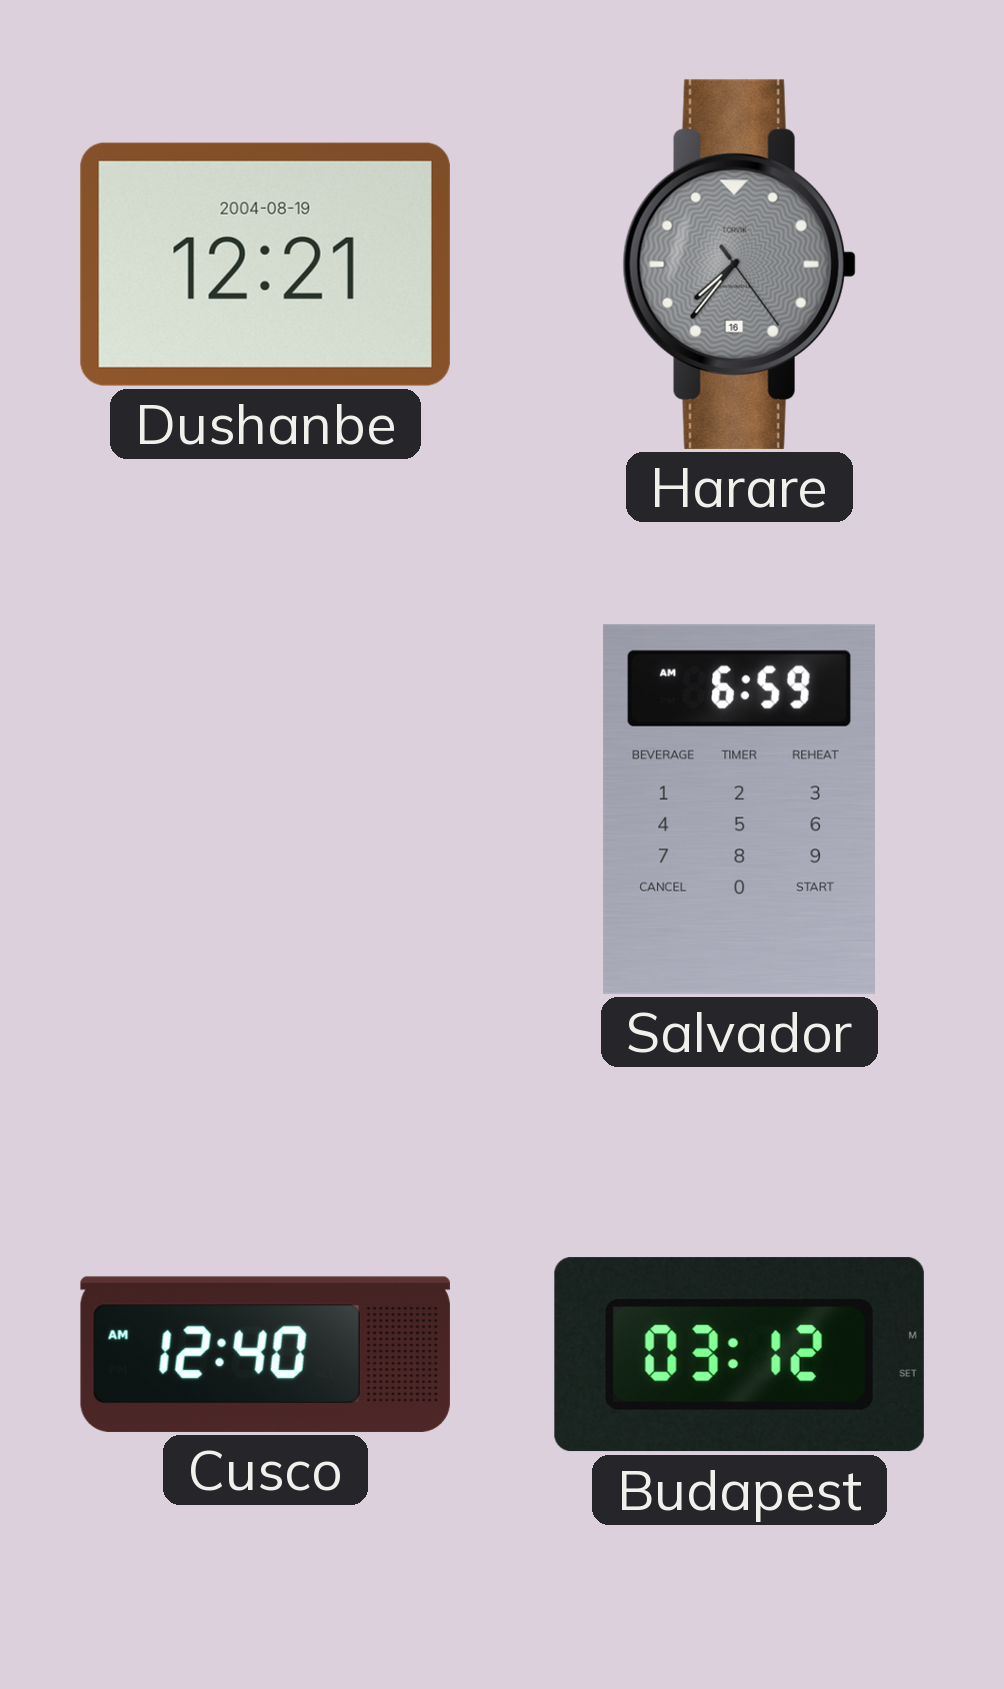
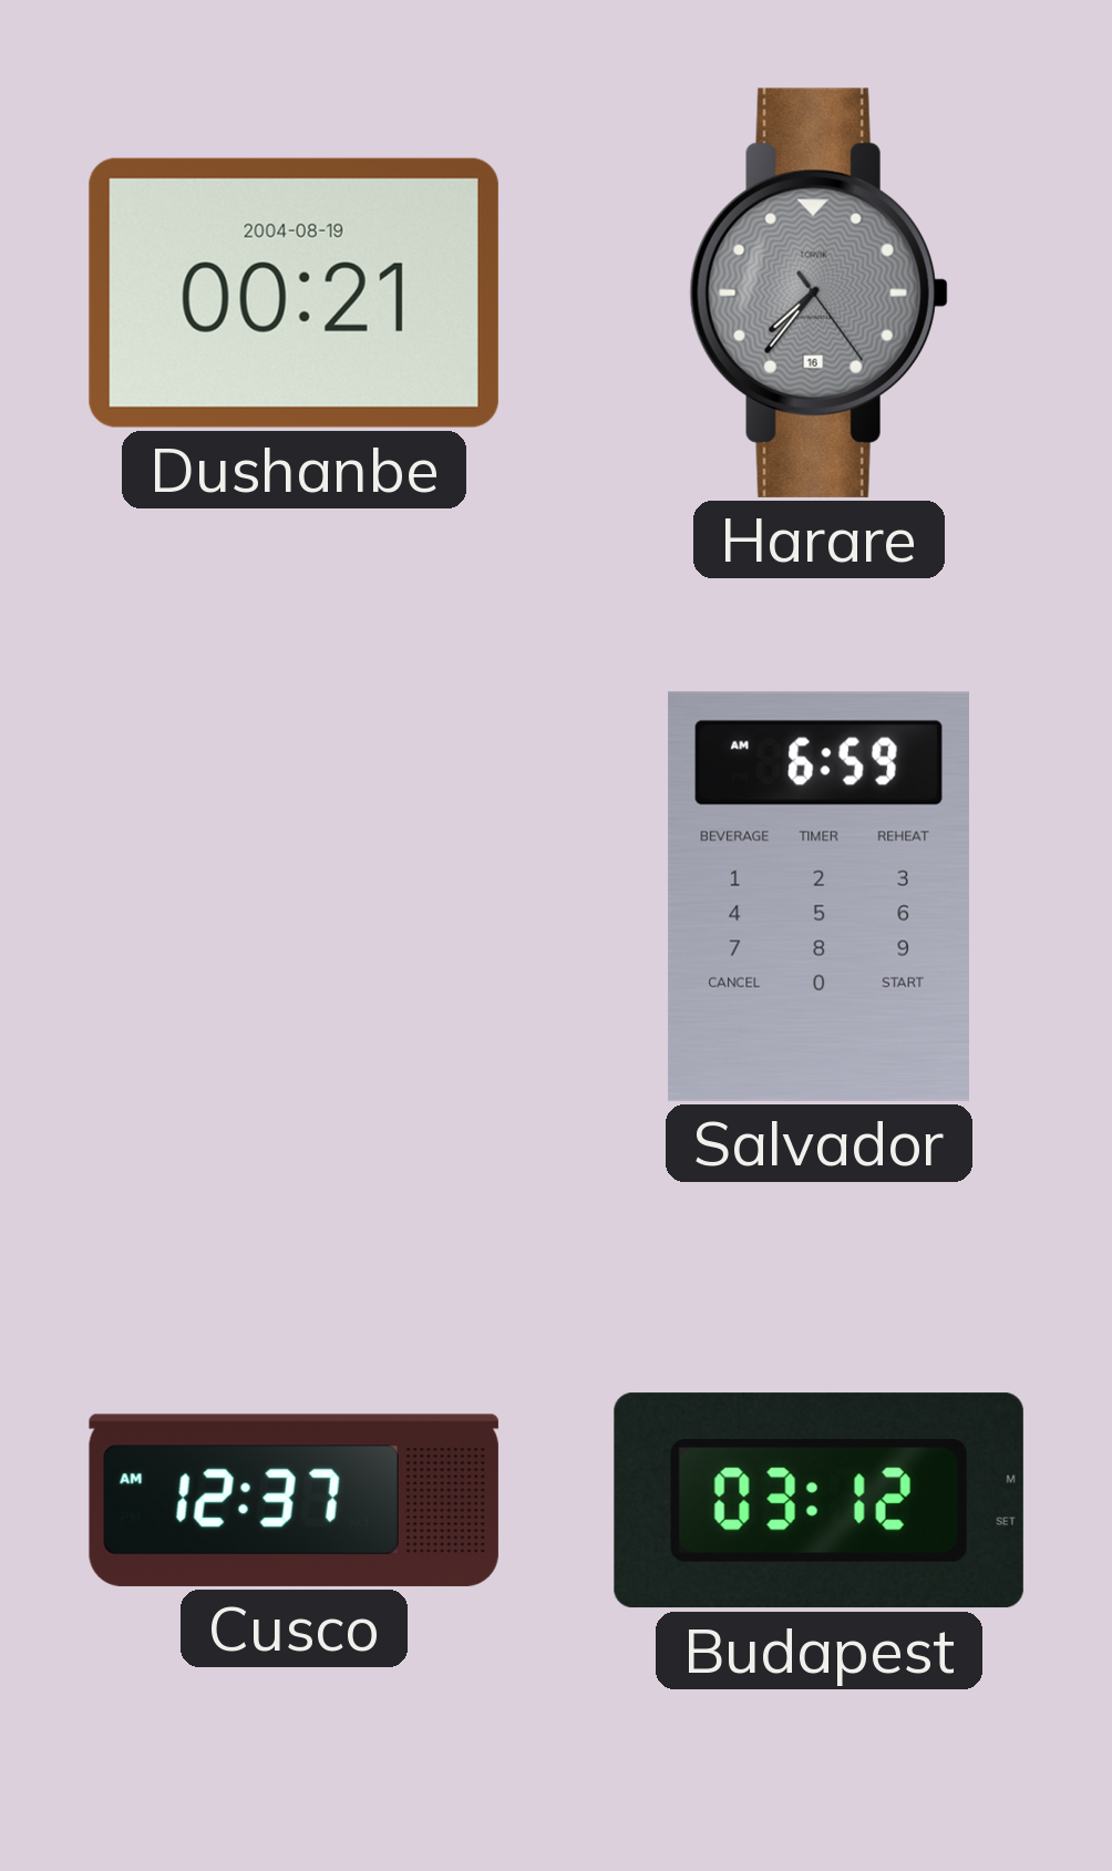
Dushanbe: 12:21 -> 00:21 (294, 292)
Cusco: 12:40 -> 12:37 (294, 1500)
